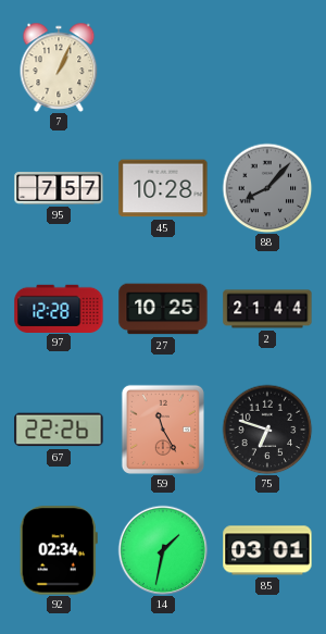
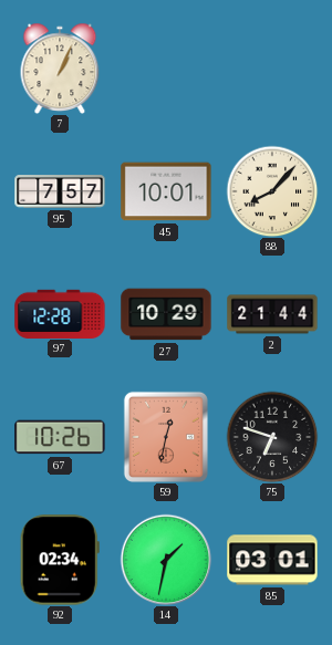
45: 10:28 -> 10:01 (166, 191)
88 dial: grey -> cream (272, 191)
27: 10:25 -> 10:29 (166, 314)
67: 22:26 -> 10:26 (60, 437)
59: 11:25 -> 12:32 (166, 437)
